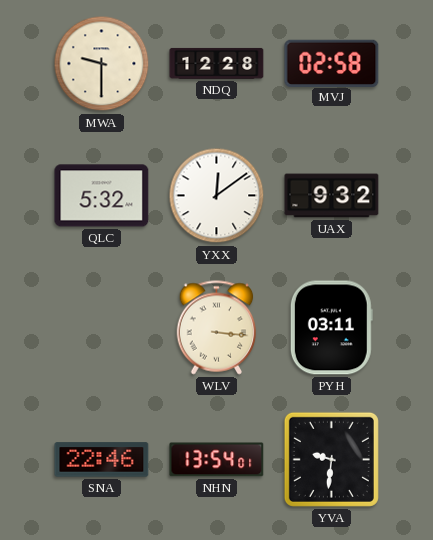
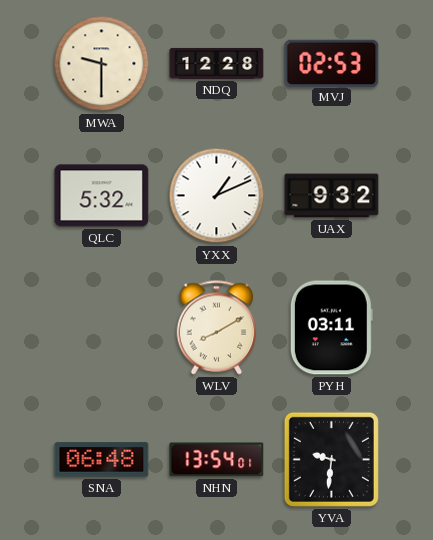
MVJ: 02:58 -> 02:53 (332, 63)
YXX: 12:09 -> 1:11 (217, 196)
WLV: 3:16 -> 8:10 (217, 328)
SNA: 22:46 -> 06:48 (102, 460)
